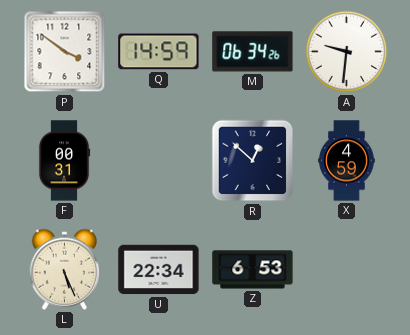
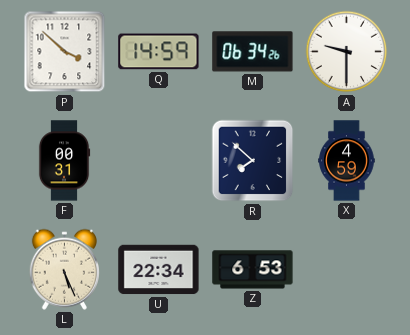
P: 3:51 -> 3:52 (65, 52)
A: 9:31 -> 9:30 (347, 52)
R: 12:52 -> 7:52 (253, 161)
